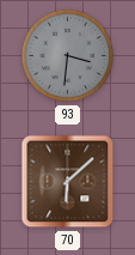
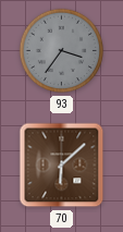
93: 3:31 -> 3:36 (62, 51)
